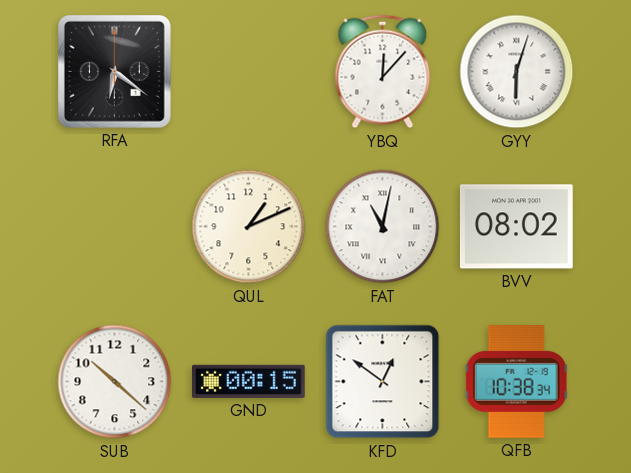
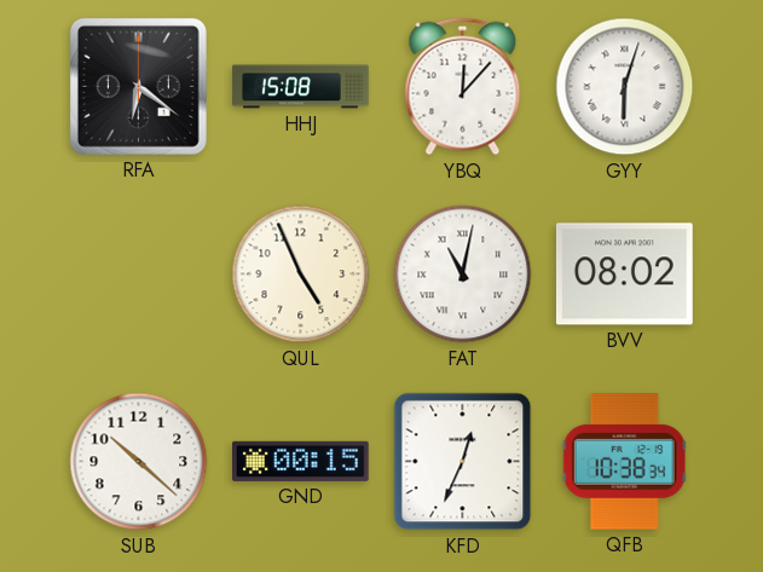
HHJ: none -> 15:08 (301, 87)
QUL: 1:11 -> 4:56 (301, 275)
KFD: 12:51 -> 12:34 (463, 462)
